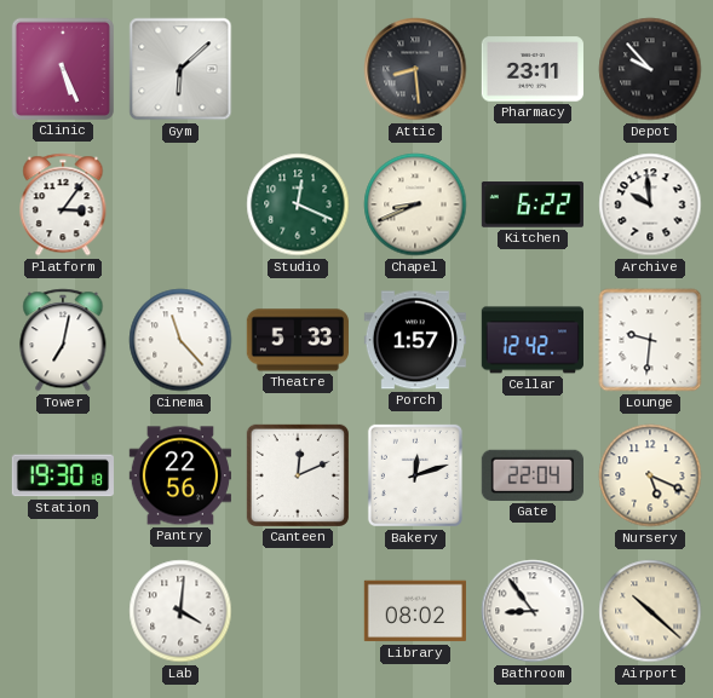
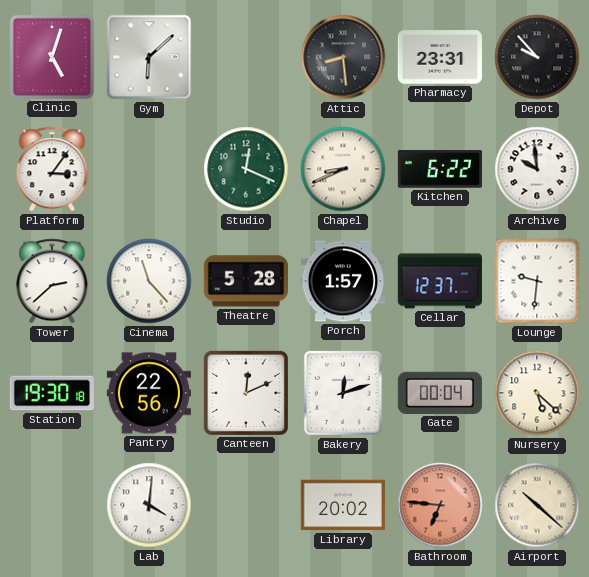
Clinic: 5:26 -> 5:03 (52, 57)
Pharmacy: 23:11 -> 23:31 (440, 57)
Tower: 7:02 -> 2:38 (52, 281)
Theatre: 5:33 -> 5:28 (246, 281)
Cellar: 12:42 -> 12:37 (440, 281)
Gate: 22:04 -> 00:04 (440, 393)
Nursery: 5:19 -> 5:22 (537, 393)
Library: 08:02 -> 20:02 (343, 505)
Bathroom: 8:54 -> 6:46 (440, 505)
Bathroom dial: white -> salmon (440, 505)
